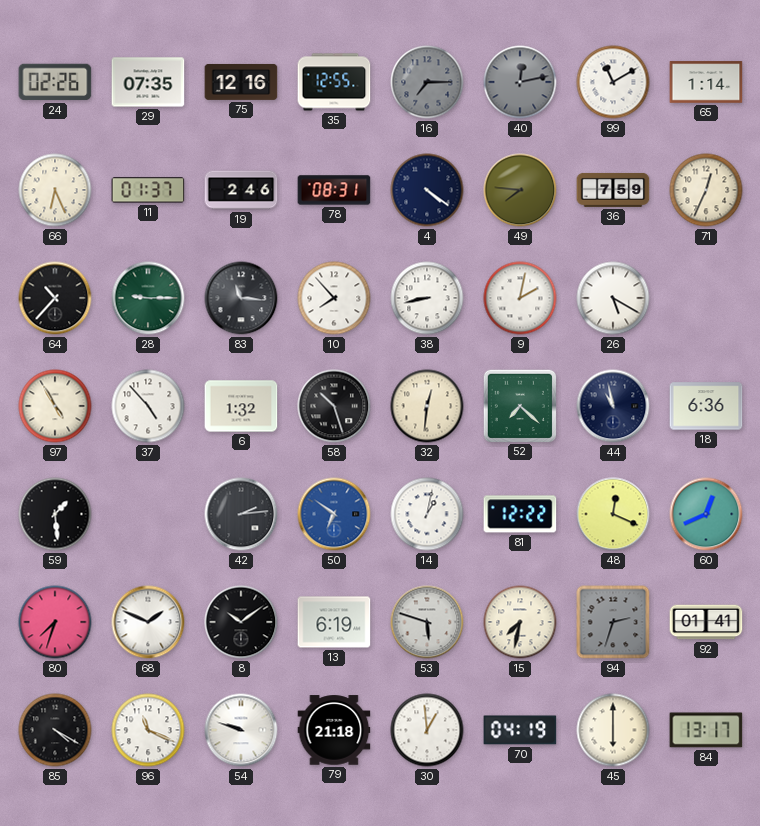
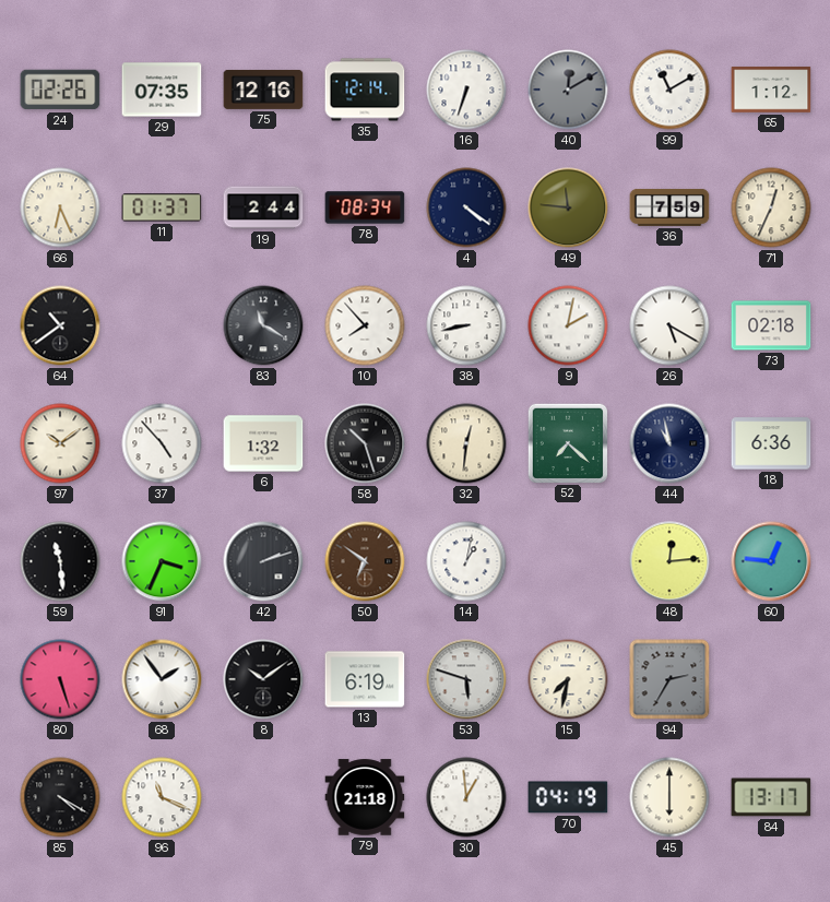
35: 12:55 -> 12:14 (365, 90)
16: 7:15 -> 6:33 (466, 90)
16 dial: grey -> white (466, 90)
40: 12:13 -> 12:10 (568, 90)
65: 1:14 -> 1:12 (771, 90)
19: 2:46 -> 2:44 (263, 207)
78: 08:31 -> 08:34 (365, 207)
49: 7:46 -> 11:46 (568, 207)
64: 10:37 -> 10:39 (60, 325)
28: 9:15 -> none (148, 298)
83: 11:16 -> 11:20 (263, 325)
73: none -> 02:18 (771, 325)
97: 4:55 -> 10:09 (60, 443)
59: 1:29 -> 11:29 (60, 561)
91: none -> 3:34 (162, 561)
42: 2:14 -> 2:12 (263, 561)
50 dial: blue -> brown (365, 561)
81: 12:22 -> none (520, 514)
48: 12:19 -> 12:14 (669, 561)
60: 12:41 -> 12:46 (771, 561)
80: 7:33 -> 5:27 (60, 679)
68: 1:49 -> 1:54 (162, 679)
94: 2:33 -> 2:35 (669, 679)
92: 01:41 -> none (706, 622)
54: 9:48 -> none (241, 730)
